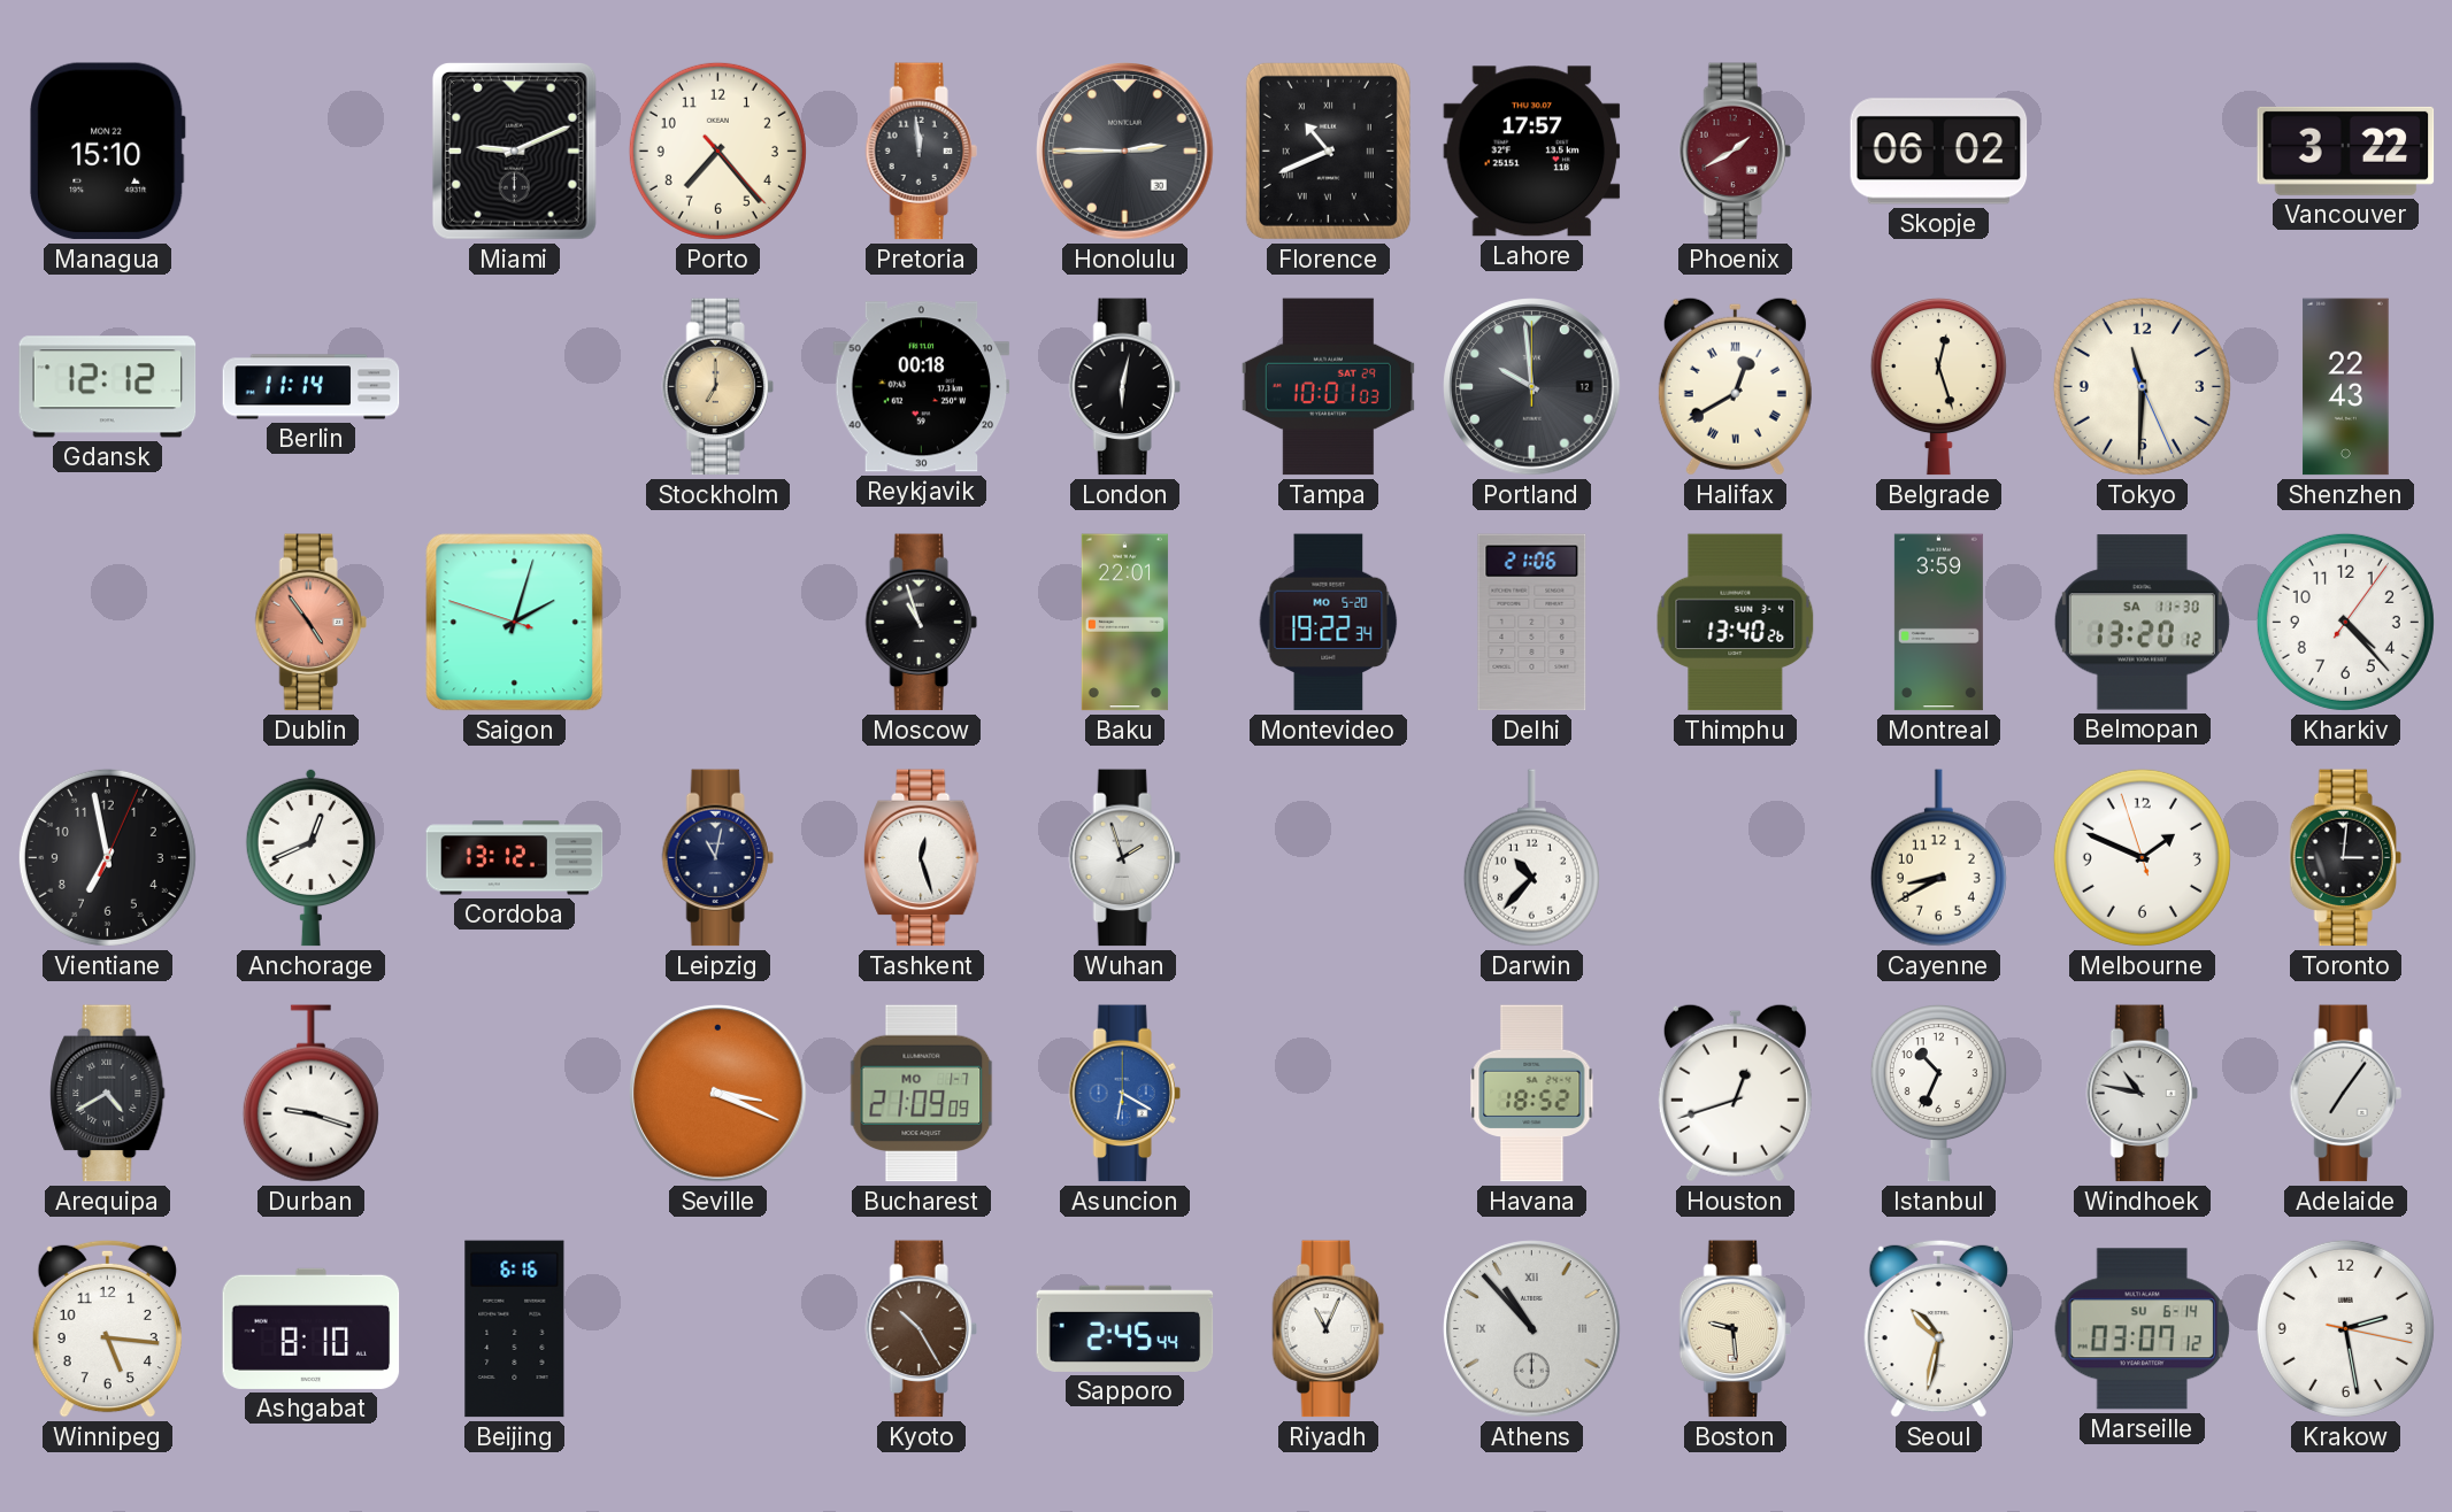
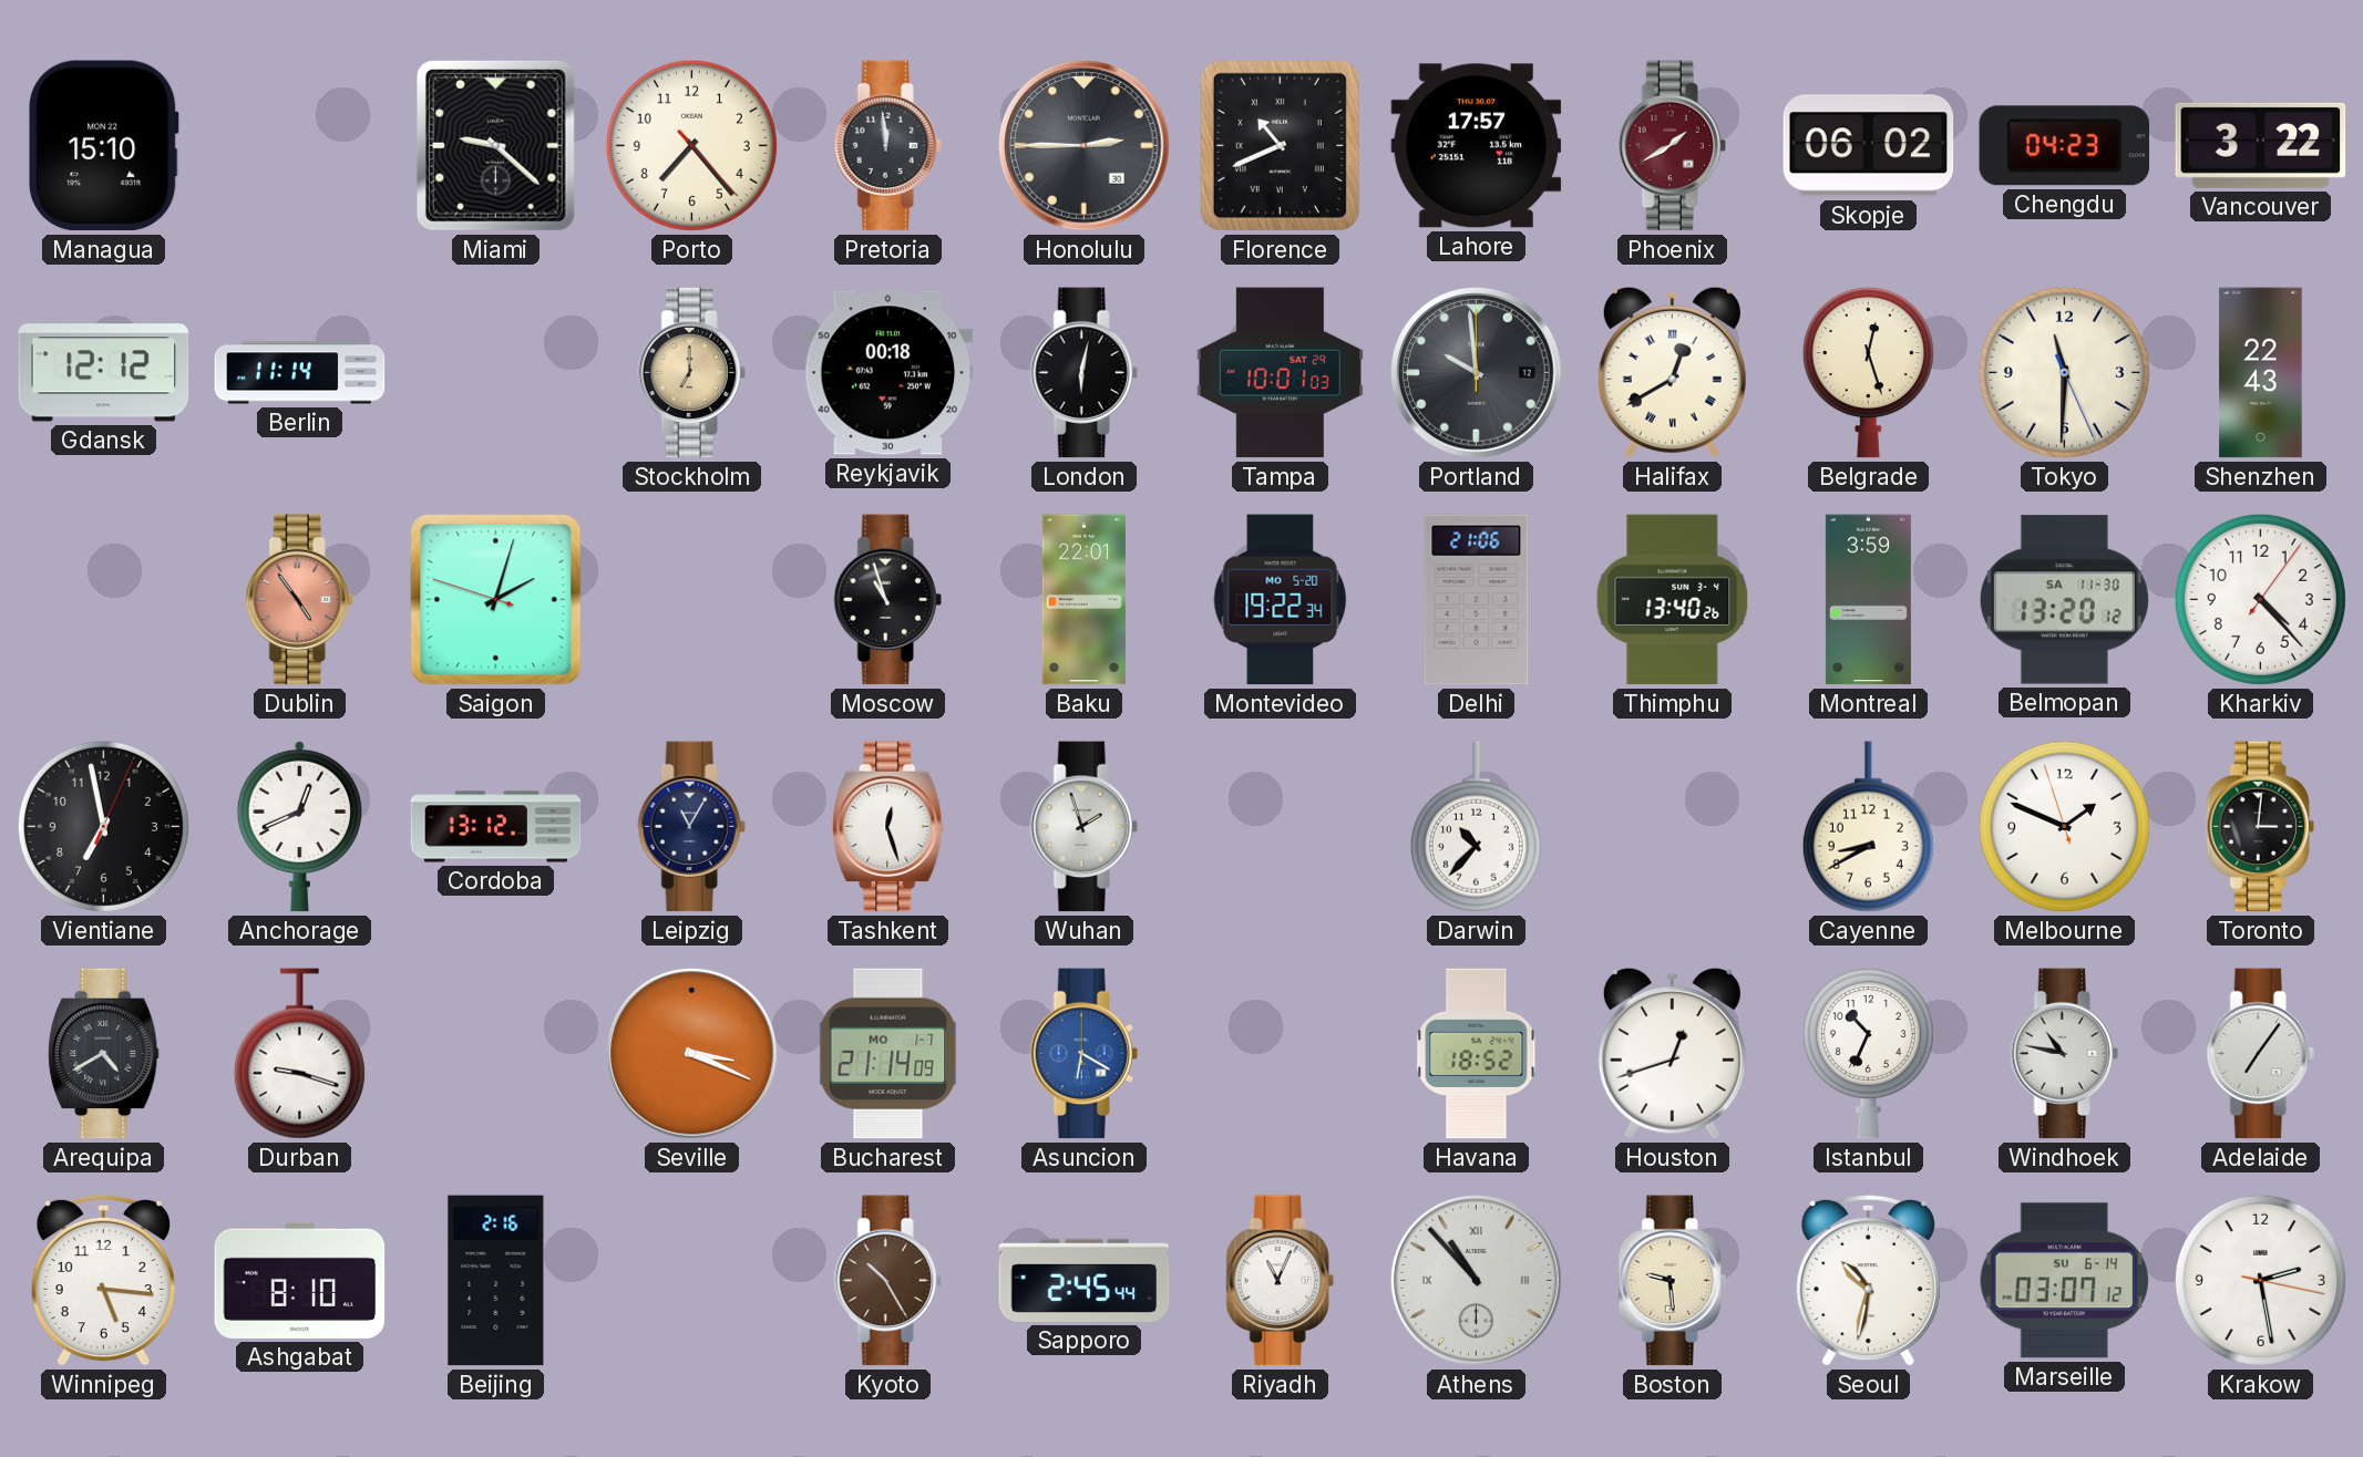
Miami: 9:11 -> 9:22 (495, 145)
Chengdu: none -> 04:23 (2065, 146)
Leipzig: 11:02 -> 11:05 (691, 827)
Bucharest: 21:09 -> 21:14 (888, 1054)
Beijing: 6:16 -> 2:16 (496, 1281)
